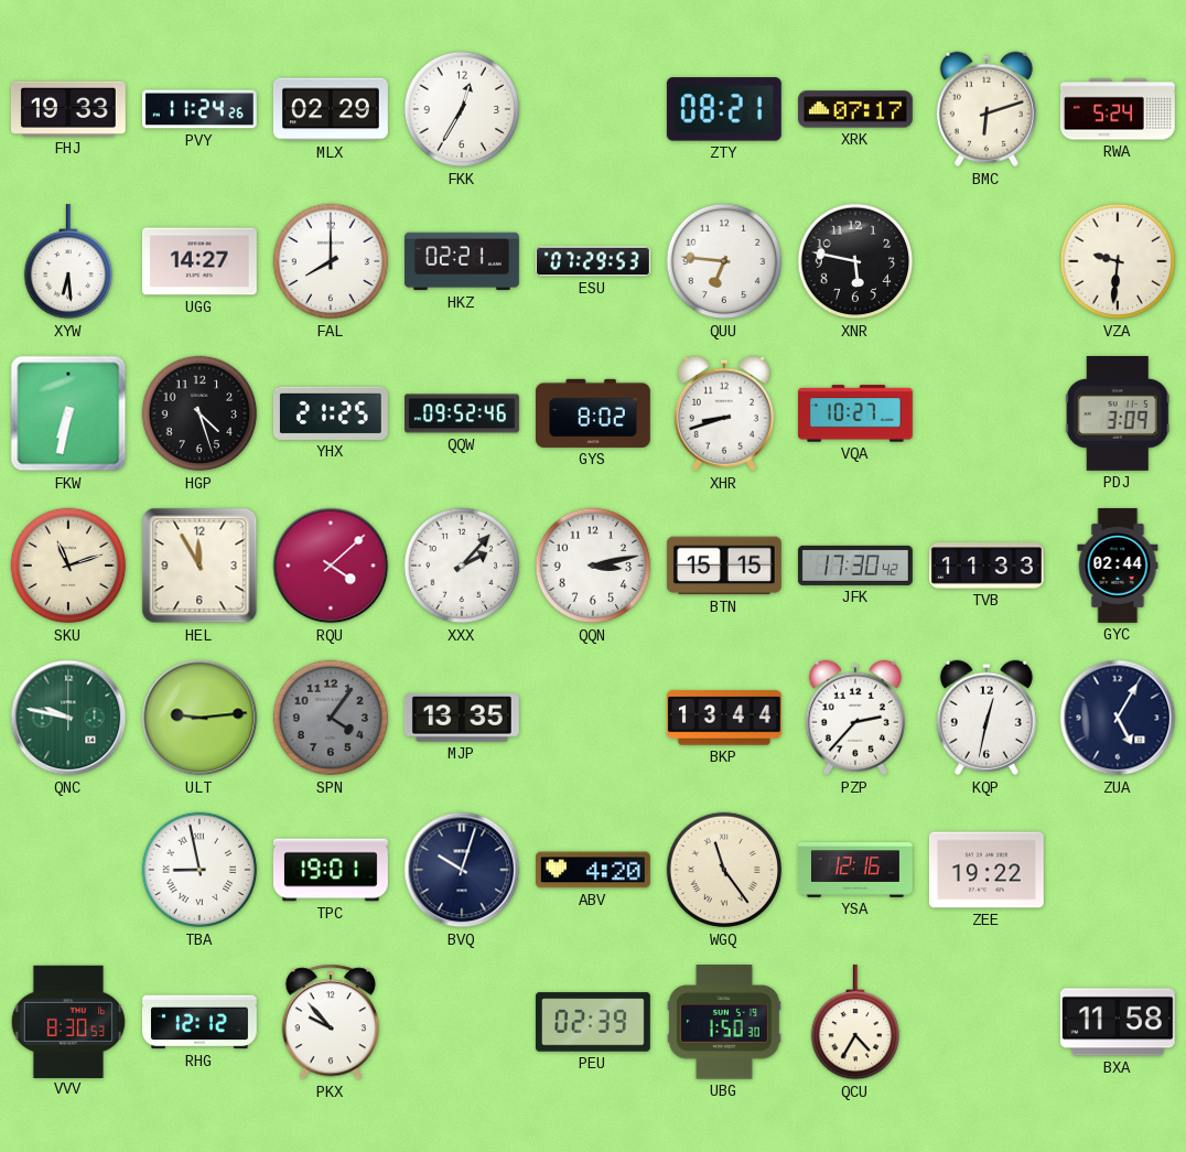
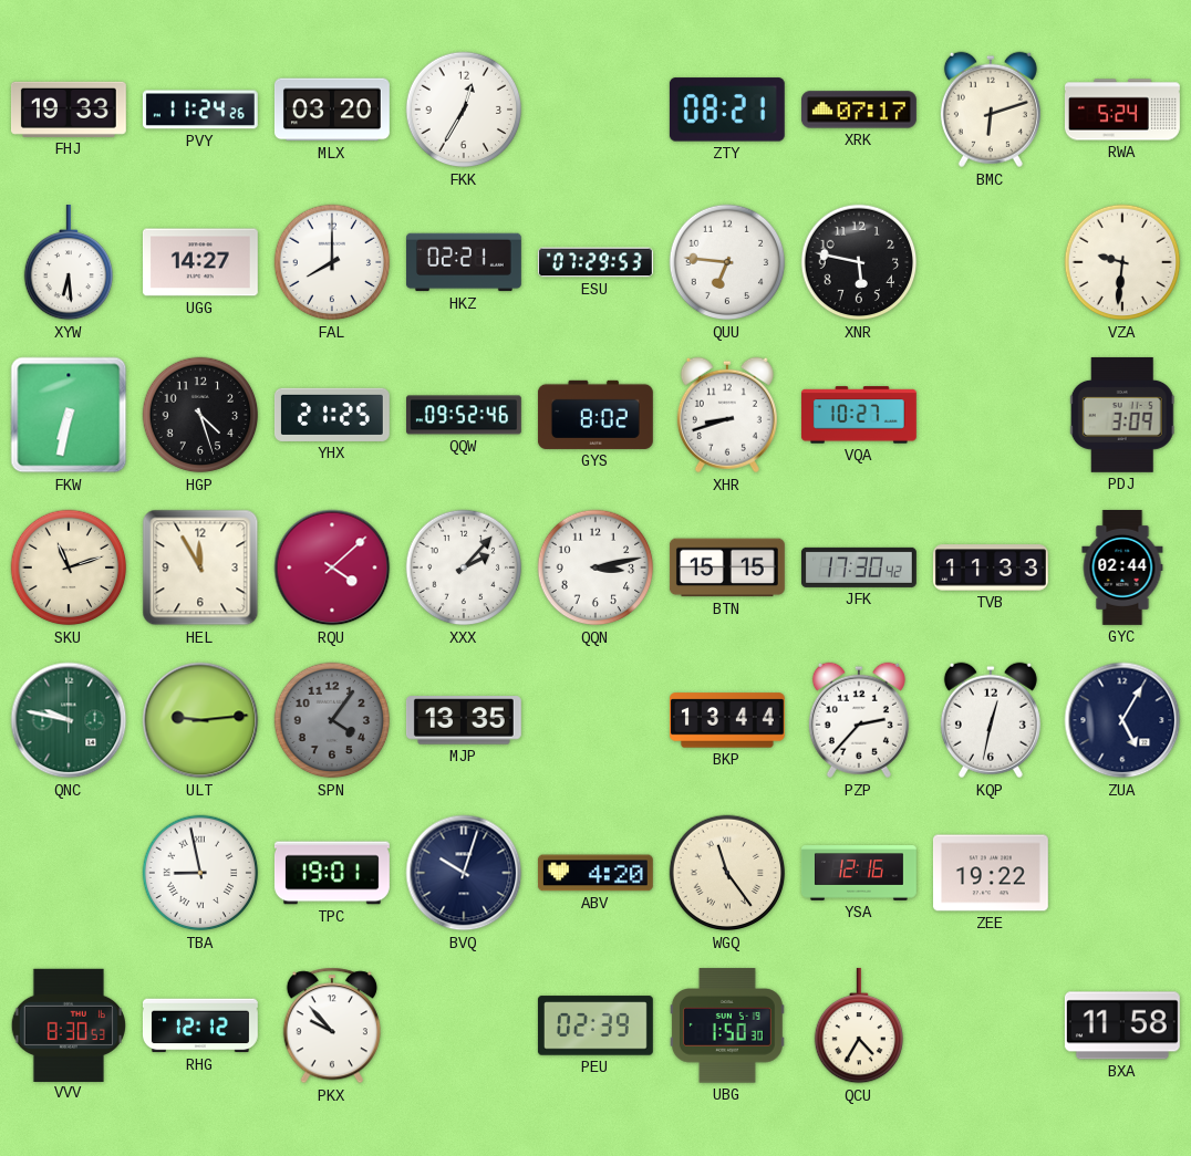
MLX: 02:29 -> 03:20 (332, 110)
